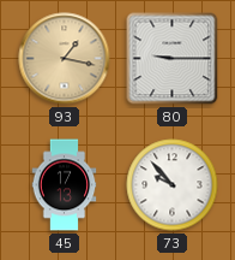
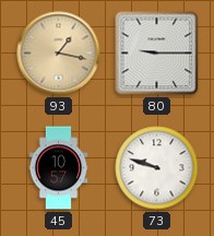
45: 17:13 -> 10:57 (59, 168)
73: 9:53 -> 9:48 (157, 168)
